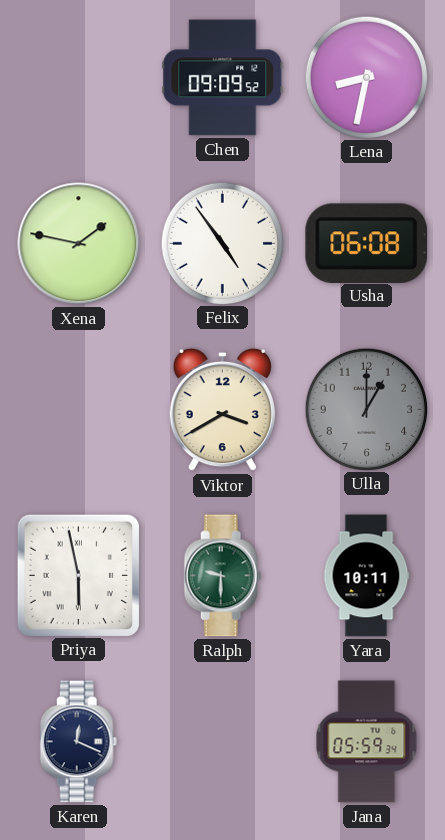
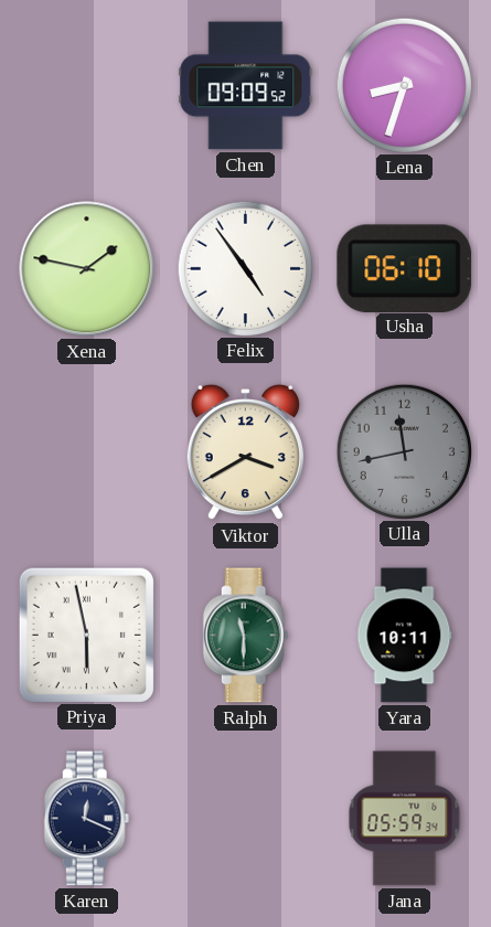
Lena: 8:32 -> 8:33 (404, 85)
Usha: 06:08 -> 06:10 (405, 268)
Ulla: 1:00 -> 11:43 (404, 451)
Ralph: 9:30 -> 11:30 (246, 636)
